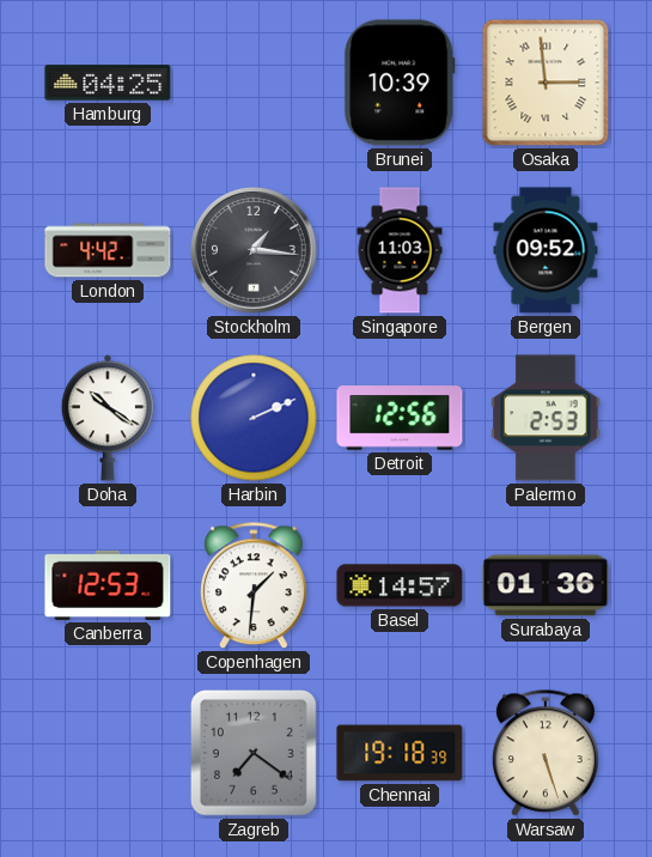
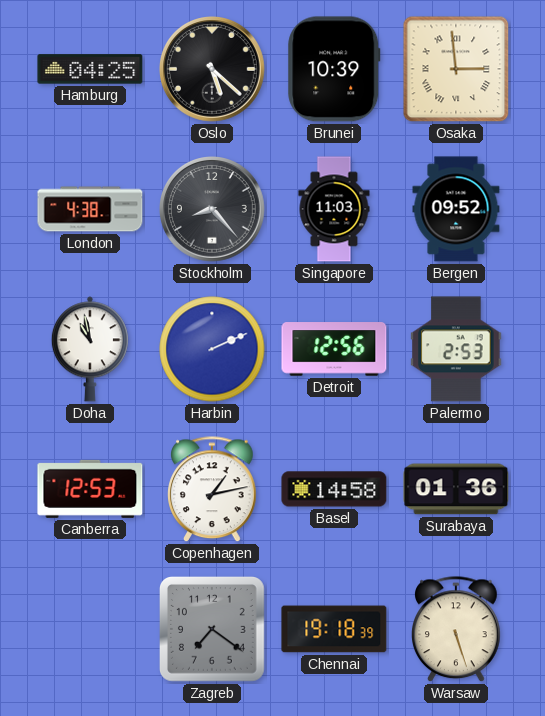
Oslo: none -> 5:22 (213, 70)
London: 4:42 -> 4:38 (90, 209)
Stockholm: 1:16 -> 8:23 (213, 210)
Doha: 10:21 -> 10:58 (90, 349)
Copenhagen: 1:31 -> 1:13 (213, 490)
Basel: 14:57 -> 14:58 (334, 489)
